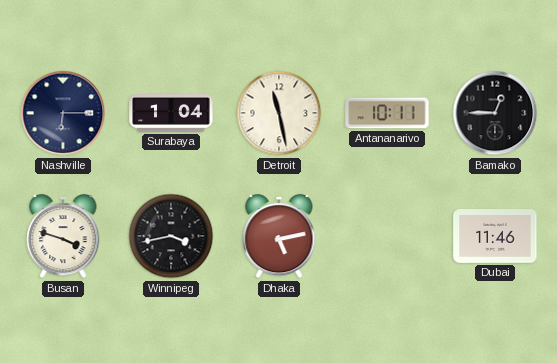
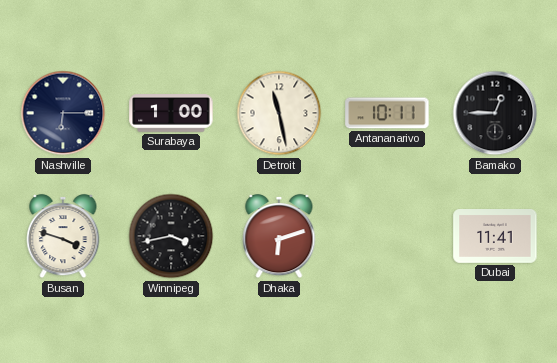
Surabaya: 1:04 -> 1:00 (171, 113)
Dhaka: 5:13 -> 6:12 (279, 236)
Dubai: 11:46 -> 11:41 (495, 237)
